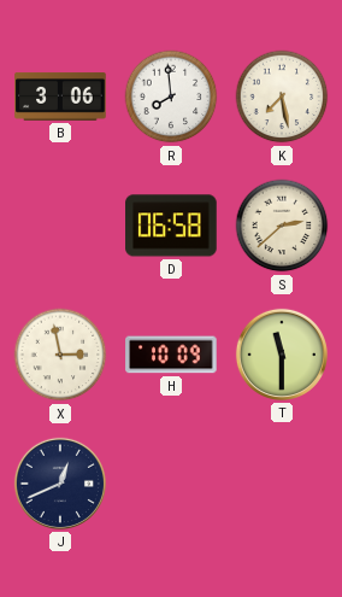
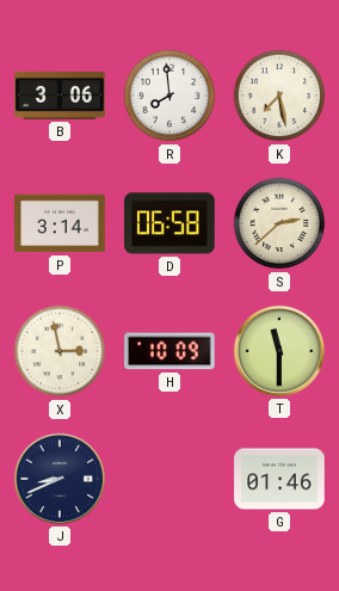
P: none -> 3:14 (60, 223)
J: 12:41 -> 8:41 (60, 479)
G: none -> 01:46 (279, 479)
